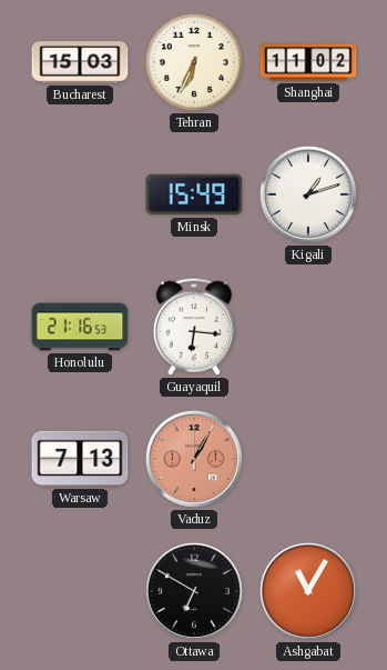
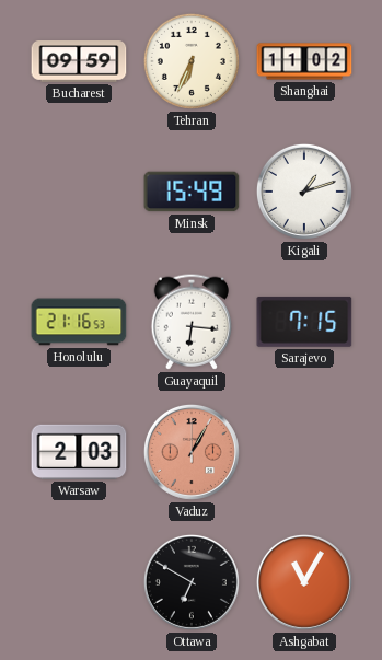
Bucharest: 15:03 -> 09:59 (79, 61)
Sarajevo: none -> 7:15 (304, 322)
Warsaw: 7:13 -> 2:03 (79, 452)
